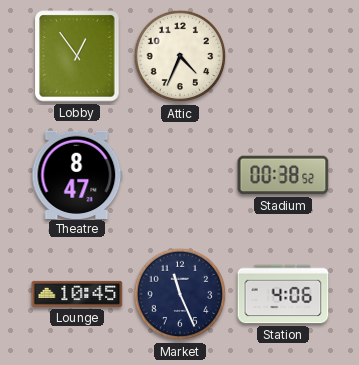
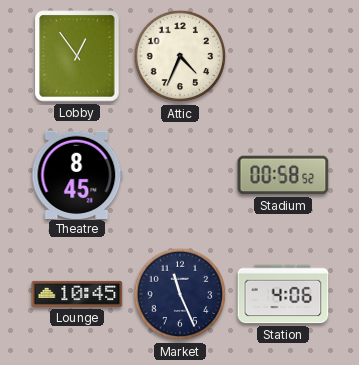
Theatre: 8:47 -> 8:45 (77, 174)
Stadium: 00:38 -> 00:58 (283, 175)
